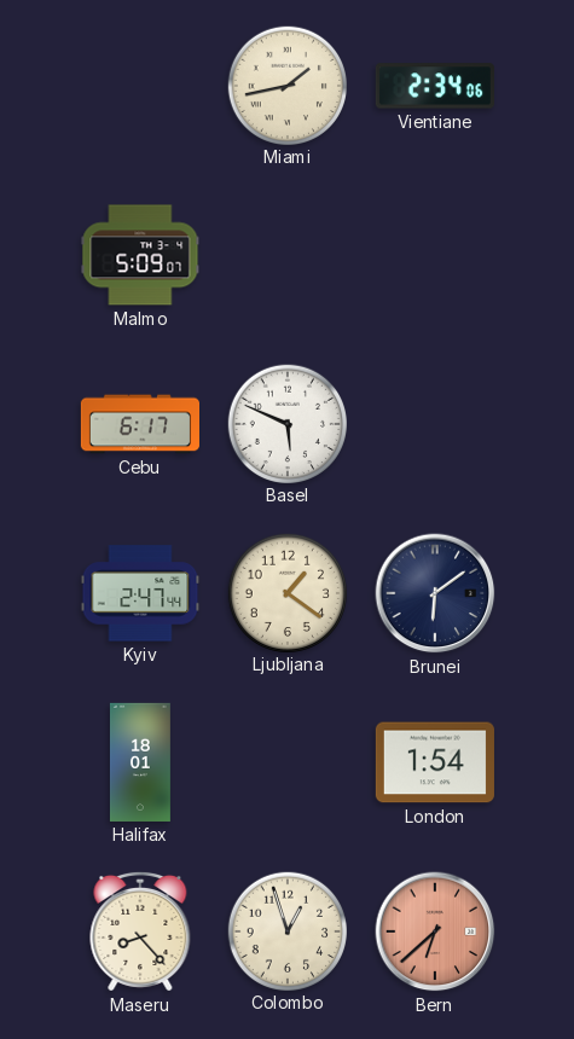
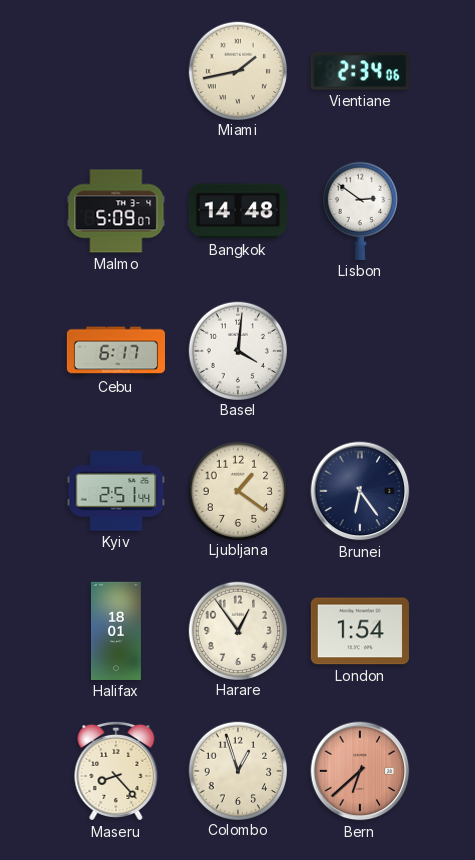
Bangkok: none -> 14:48 (238, 211)
Lisbon: none -> 2:51 (359, 211)
Basel: 5:49 -> 4:01 (237, 350)
Kyiv: 2:47 -> 2:51 (116, 491)
Brunei: 6:09 -> 6:24 (360, 491)
Harare: none -> 12:54 (237, 630)
